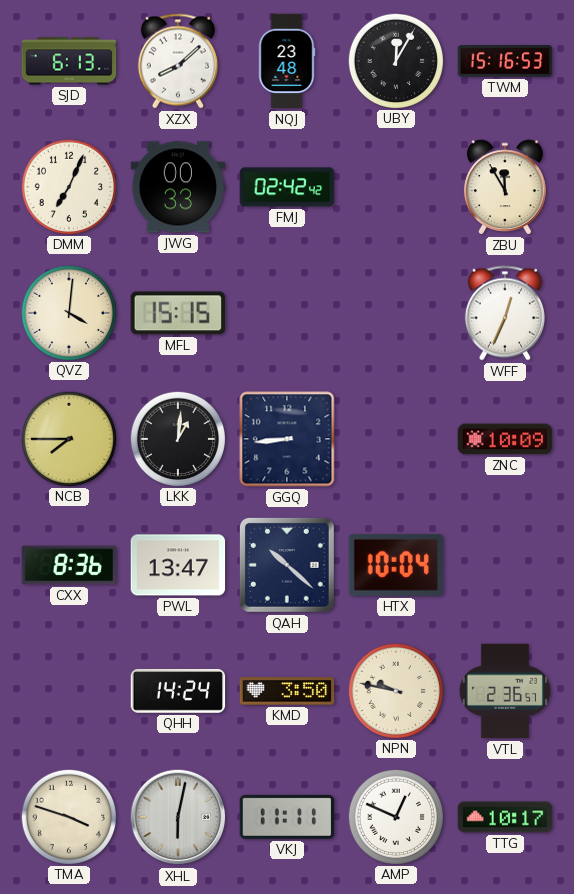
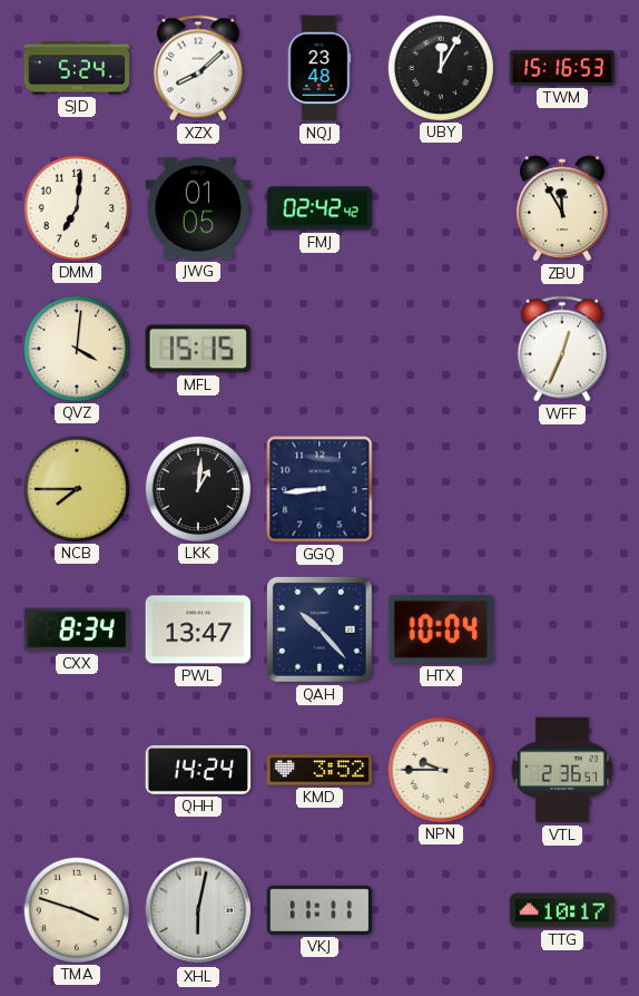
SJD: 6:13 -> 5:24 (77, 68)
DMM: 7:04 -> 7:01 (76, 207)
JWG: 00:33 -> 01:05 (198, 208)
ZNC: 10:09 -> none (505, 439)
CXX: 8:36 -> 8:34 (77, 629)
QAH: 10:22 -> 10:23 (319, 629)
KMD: 3:50 -> 3:52 (319, 770)
NPN: 9:47 -> 9:45 (440, 769)
AMP: 12:49 -> none (395, 816)
